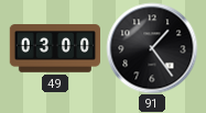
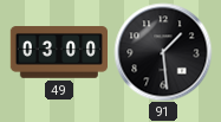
91: 1:24 -> 1:29 (163, 52)
